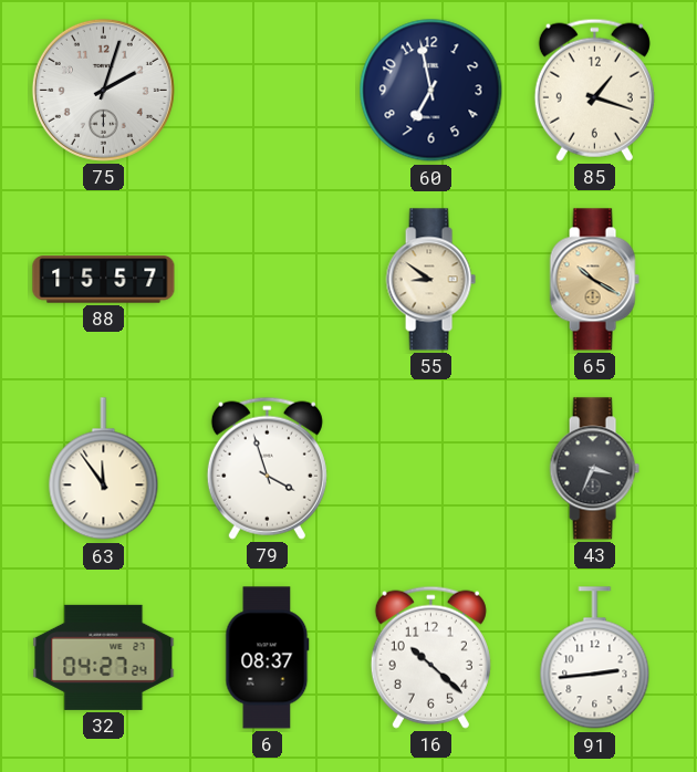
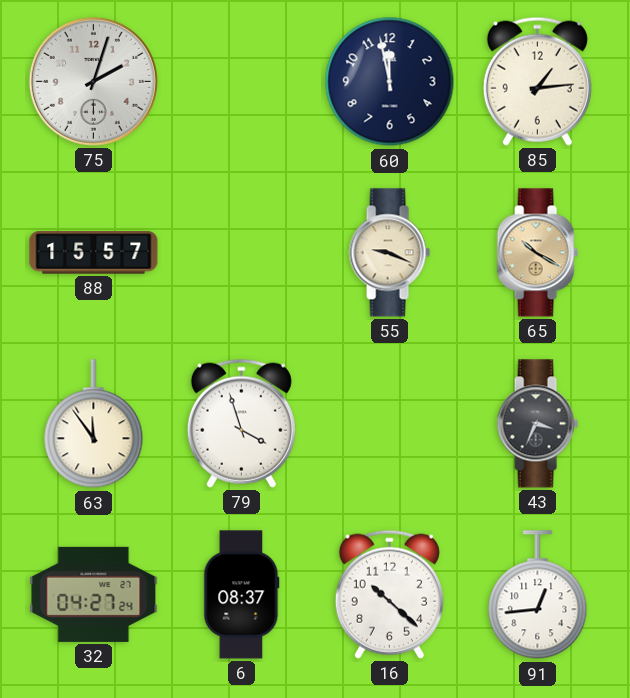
60: 6:58 -> 11:58 (390, 82)
85: 1:18 -> 1:14 (537, 81)
55: 8:51 -> 9:19 (389, 253)
91: 2:44 -> 12:44 (538, 595)
